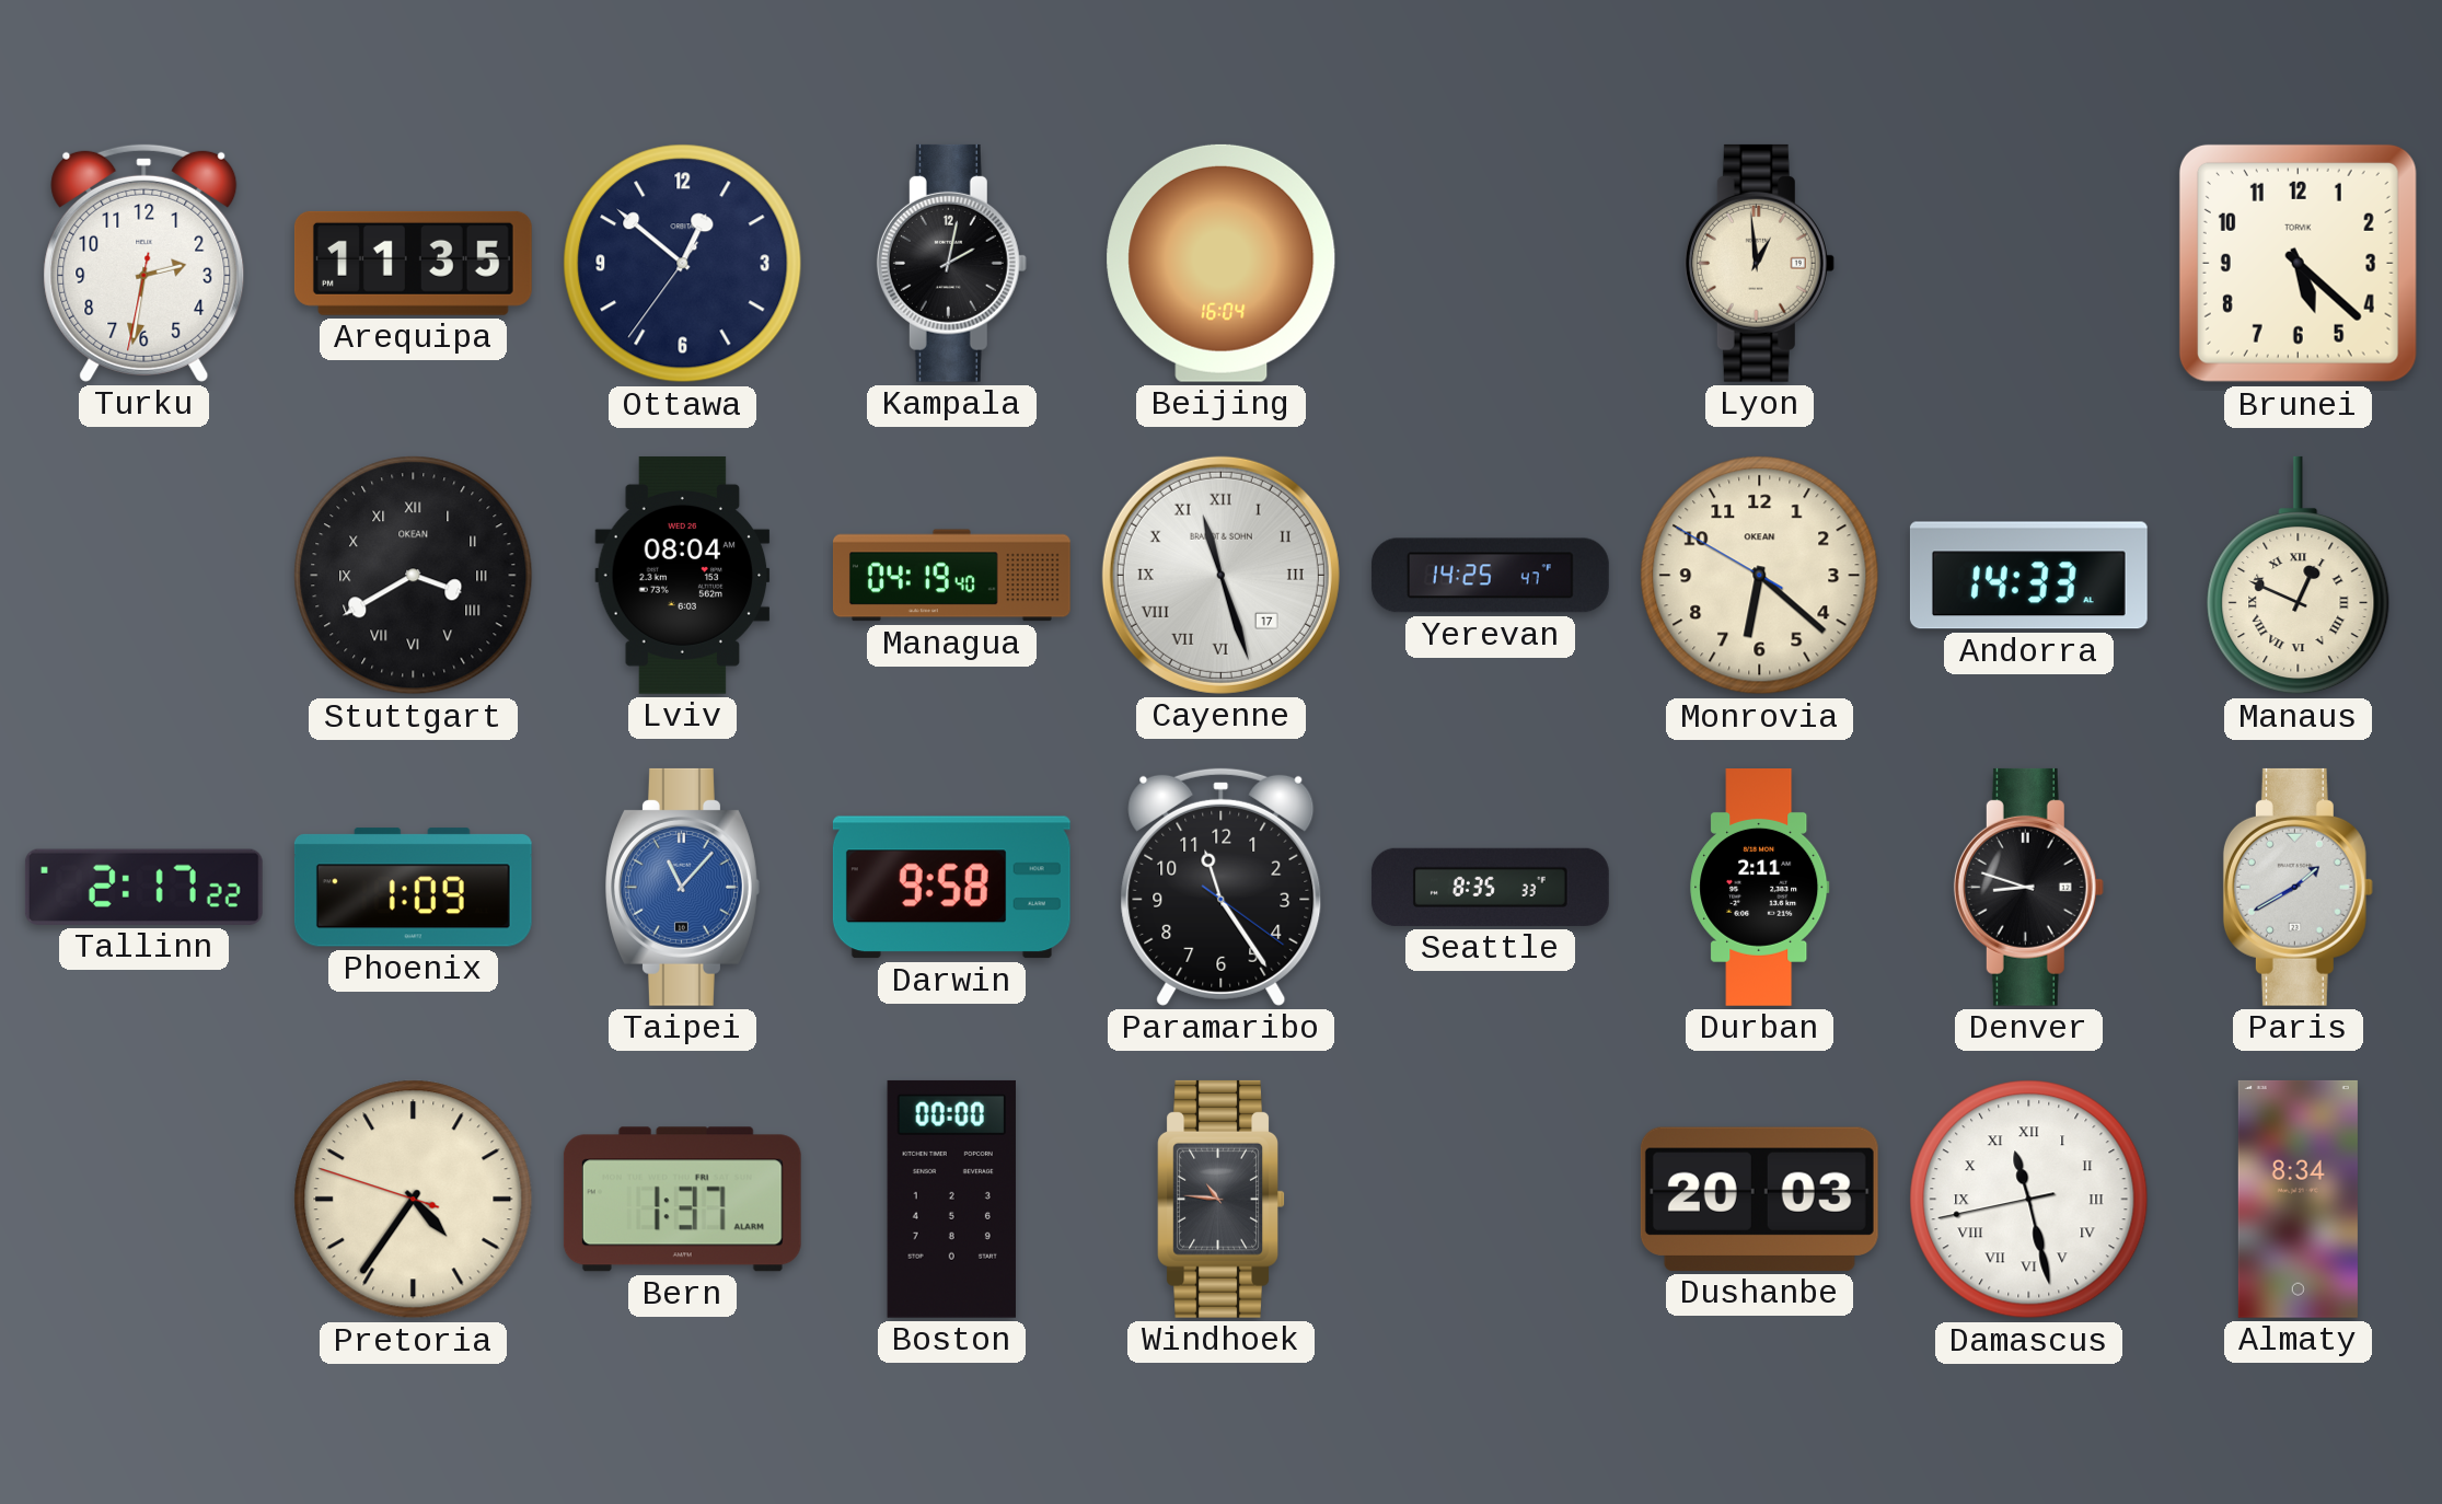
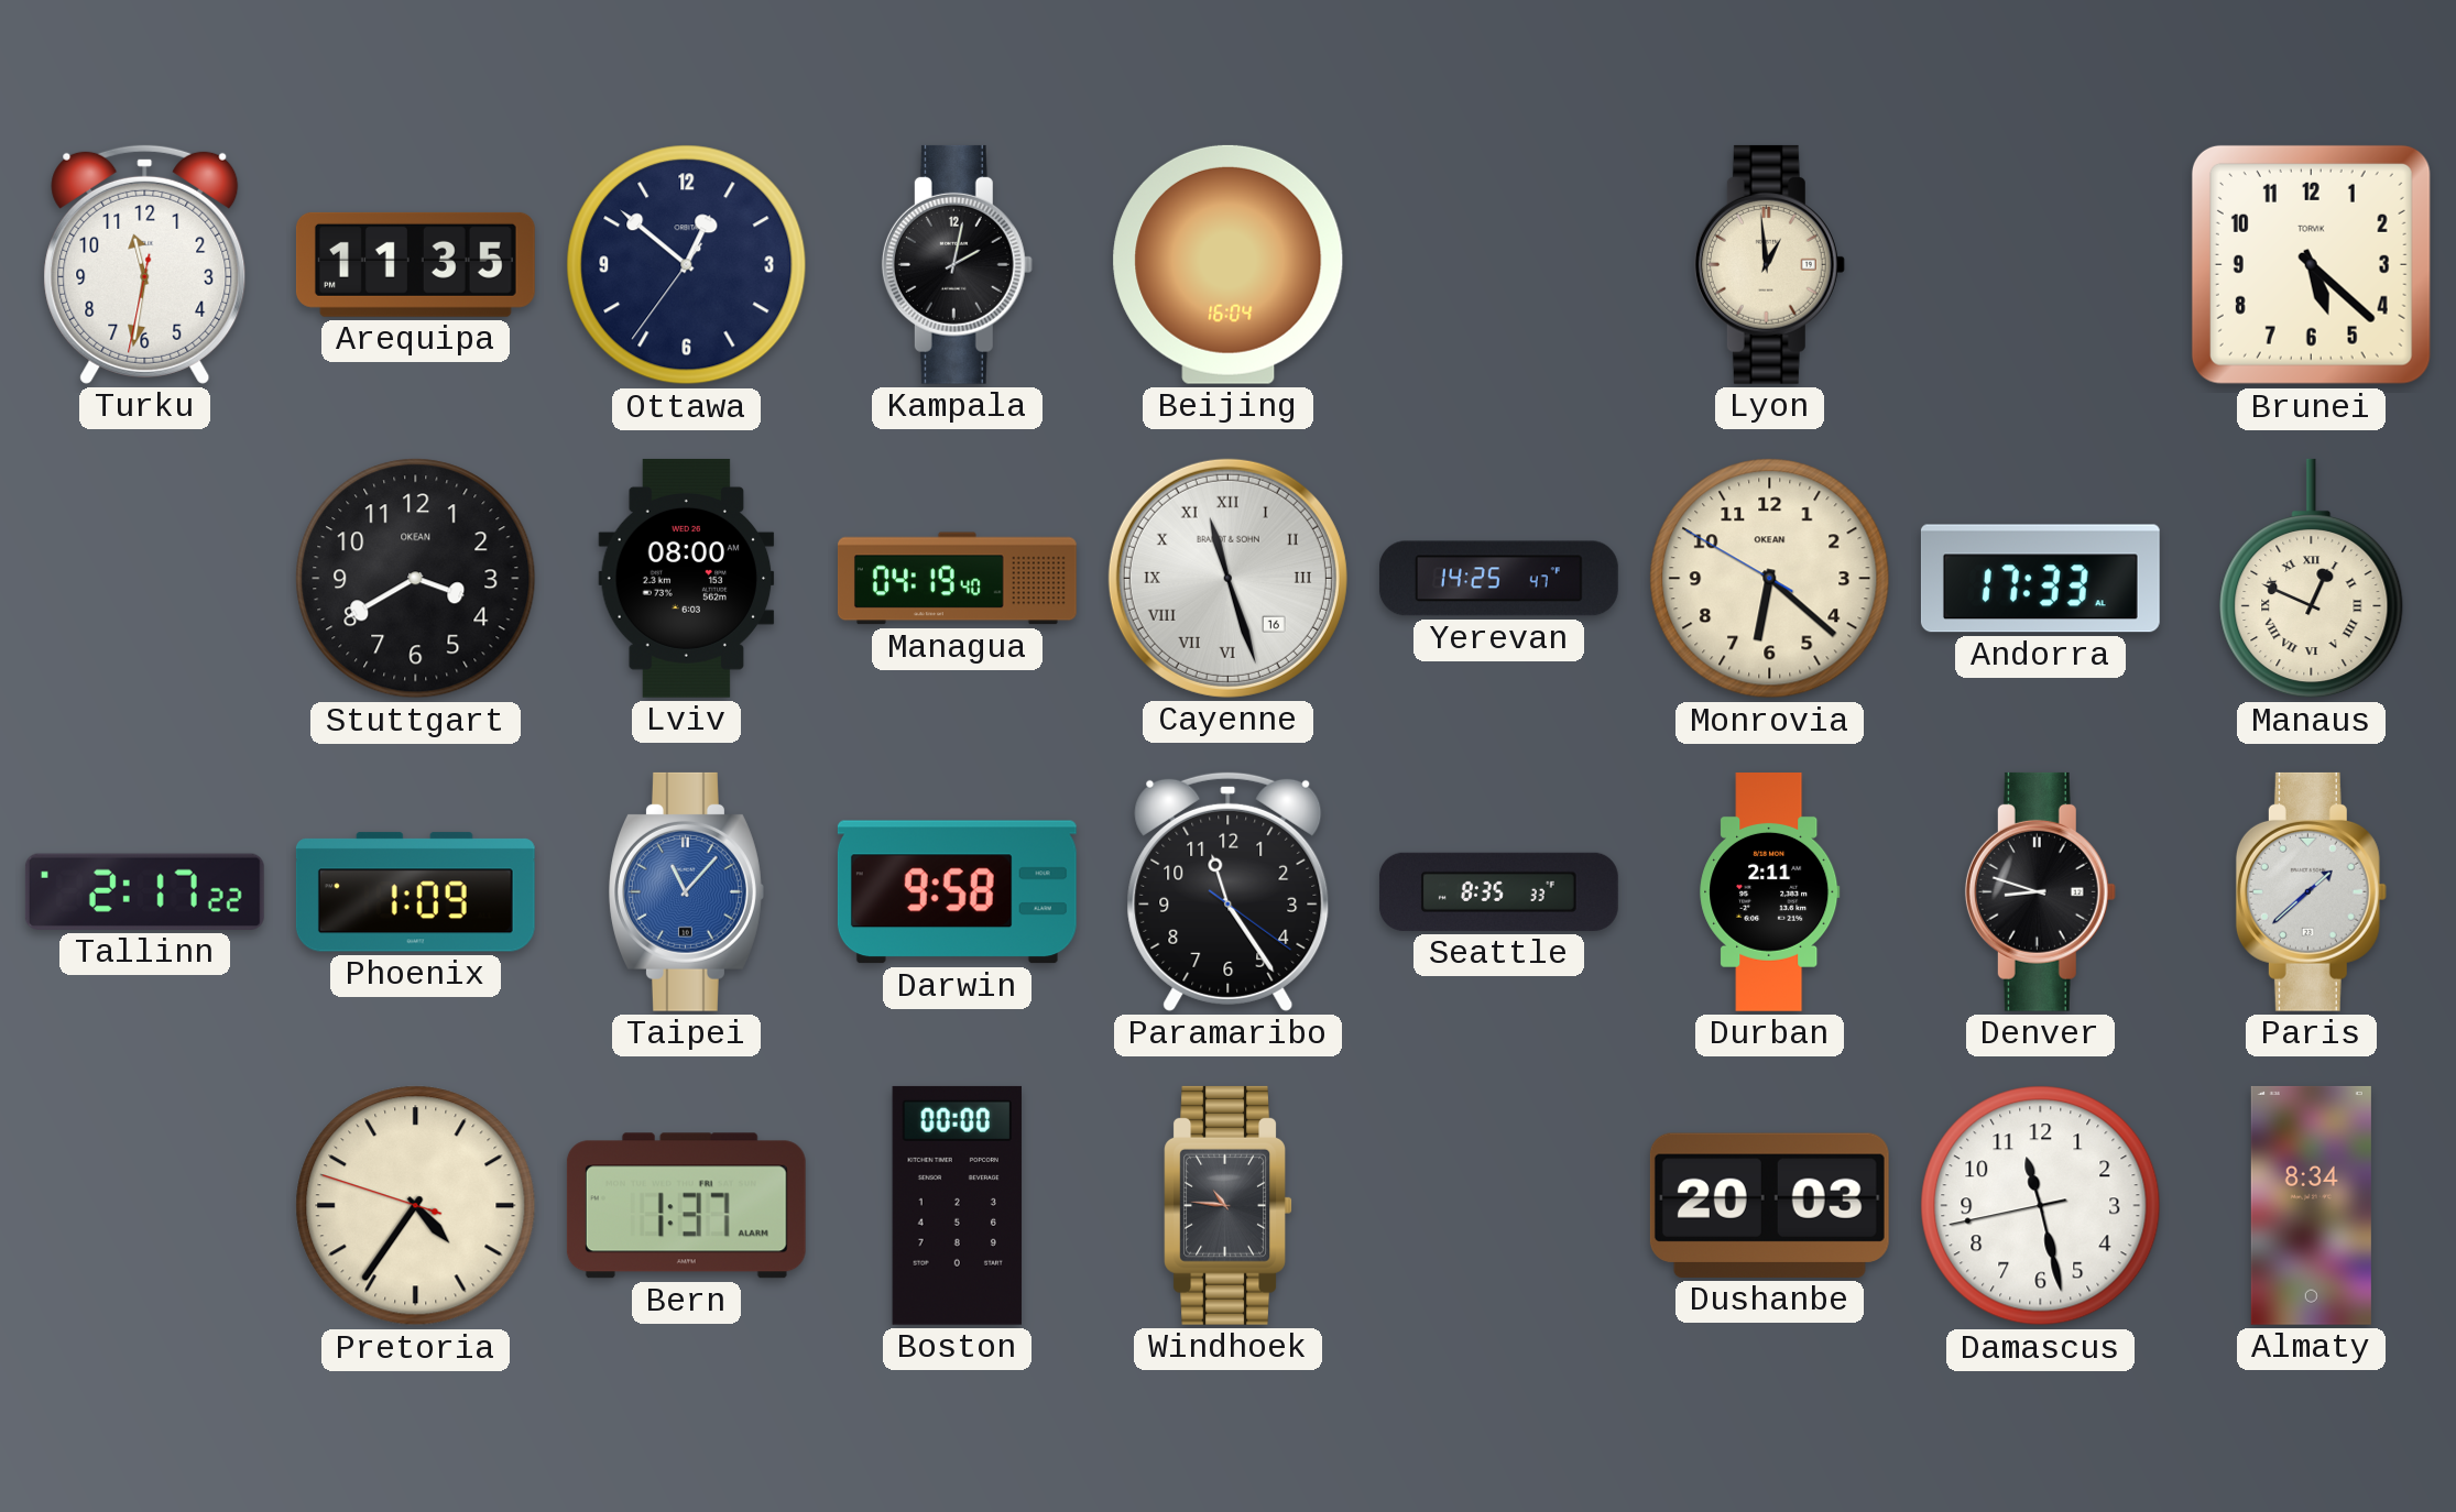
Turku: 2:31 -> 11:31 (145, 264)
Stuttgart numerals: Roman -> Arabic (416, 579)
Lviv: 08:04 -> 08:00 (687, 578)
Cayenne date: 17 -> 16 (1227, 578)
Andorra: 14:33 -> 17:33 (2040, 579)
Paris: 1:40 -> 1:38 (2311, 891)
Damascus numerals: Roman -> Arabic (2041, 1206)
